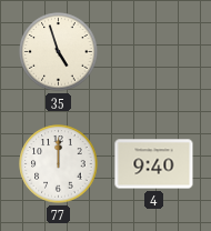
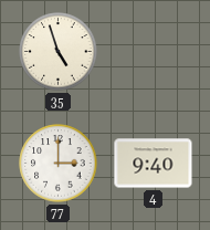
77: 12:00 -> 3:00 (59, 164)
